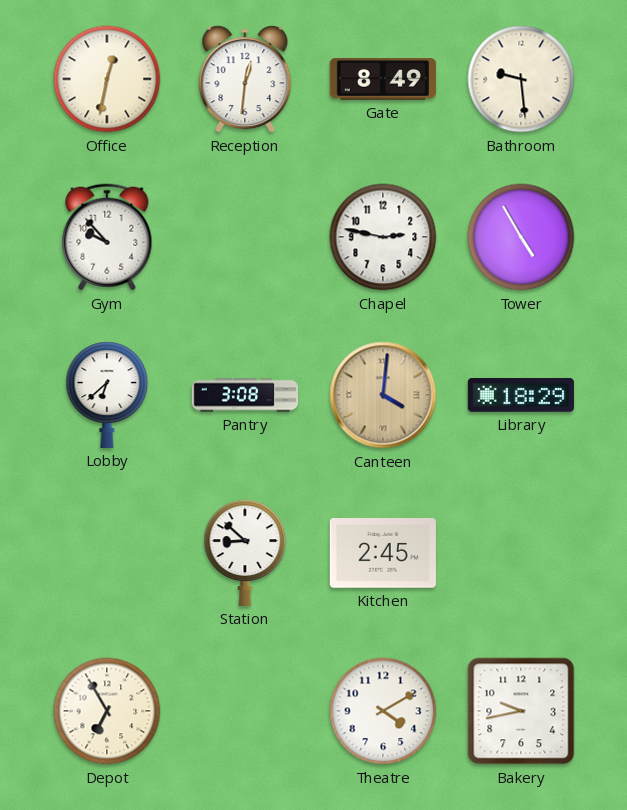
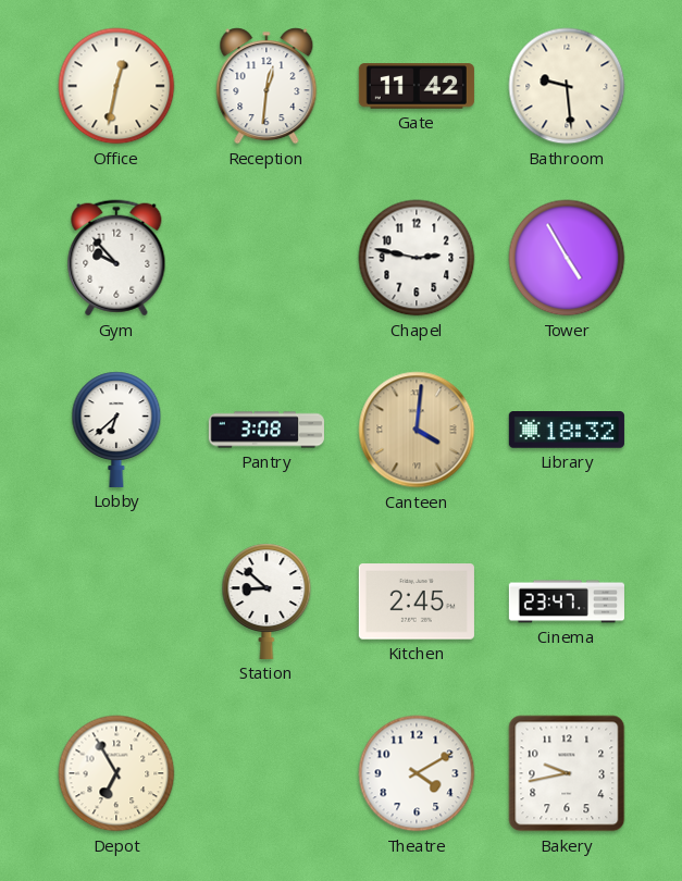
Gate: 8:49 -> 11:42 (417, 86)
Library: 18:29 -> 18:32 (567, 431)
Cinema: none -> 23:47 (567, 601)
